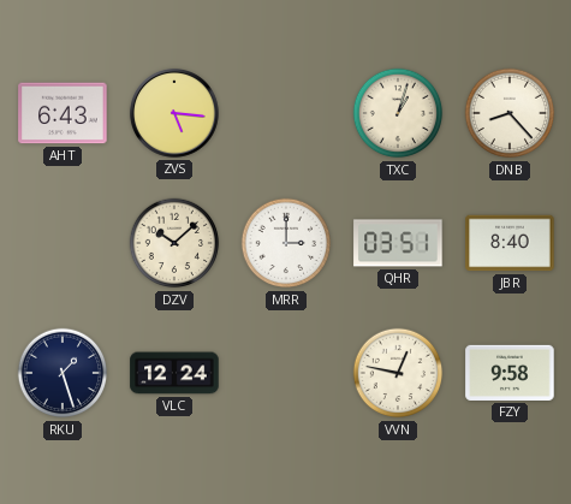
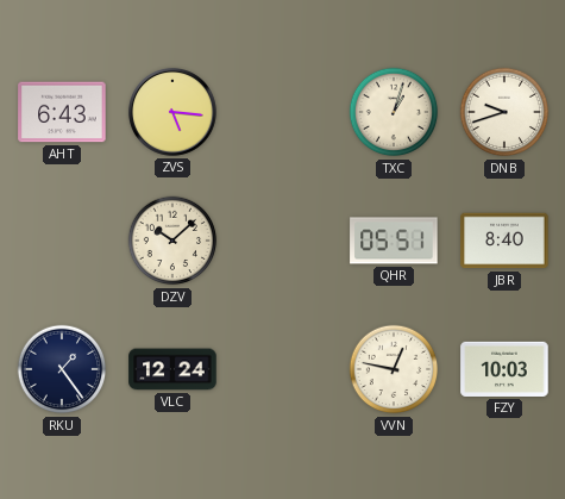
DNB: 8:23 -> 9:42 (504, 112)
MRR: 3:00 -> none (286, 243)
QHR: 03:51 -> 05:51 (394, 241)
RKU: 1:27 -> 1:24 (62, 369)
FZY: 9:58 -> 10:03 (504, 369)
